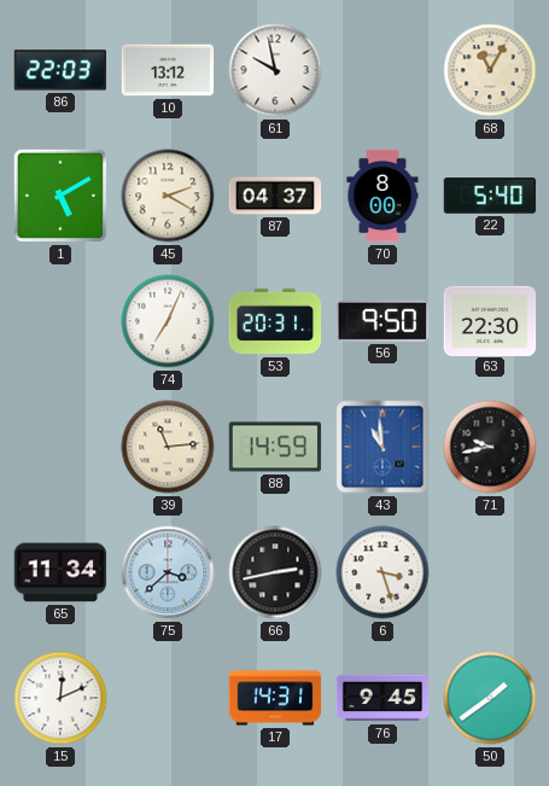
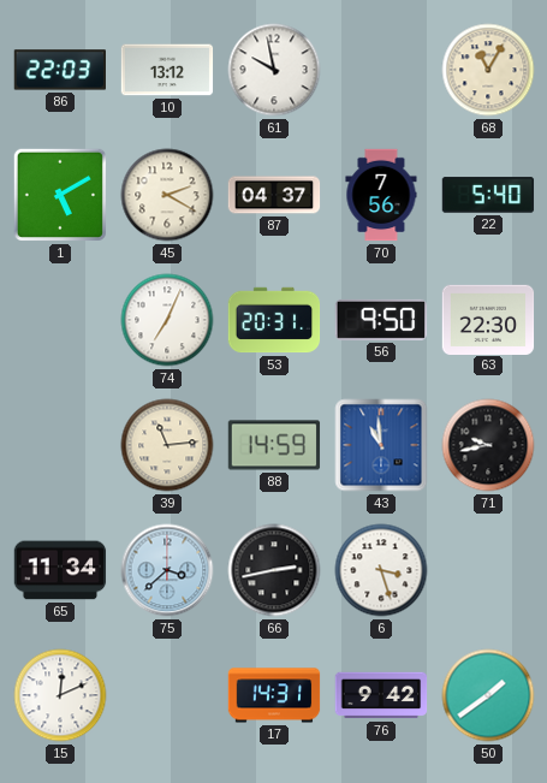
70: 8:00 -> 7:56 (381, 195)
76: 9:45 -> 9:42 (381, 695)
